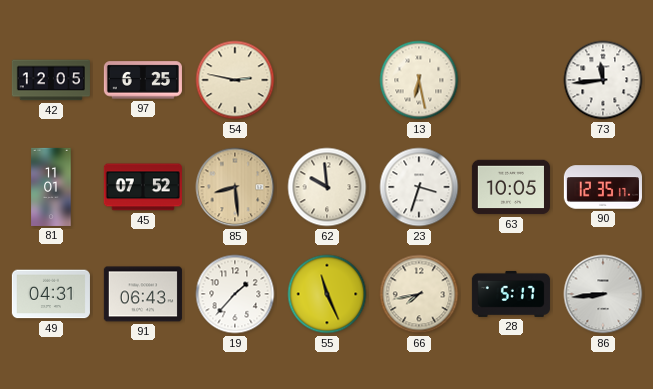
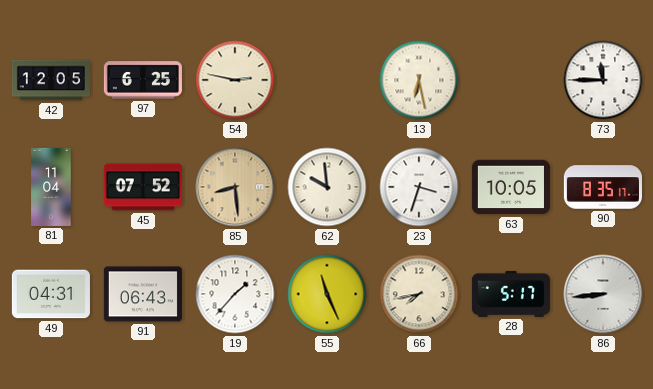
73: 11:44 -> 11:45 (603, 80)
81: 11:01 -> 11:04 (51, 187)
90: 12:35 -> 8:35 (603, 187)
